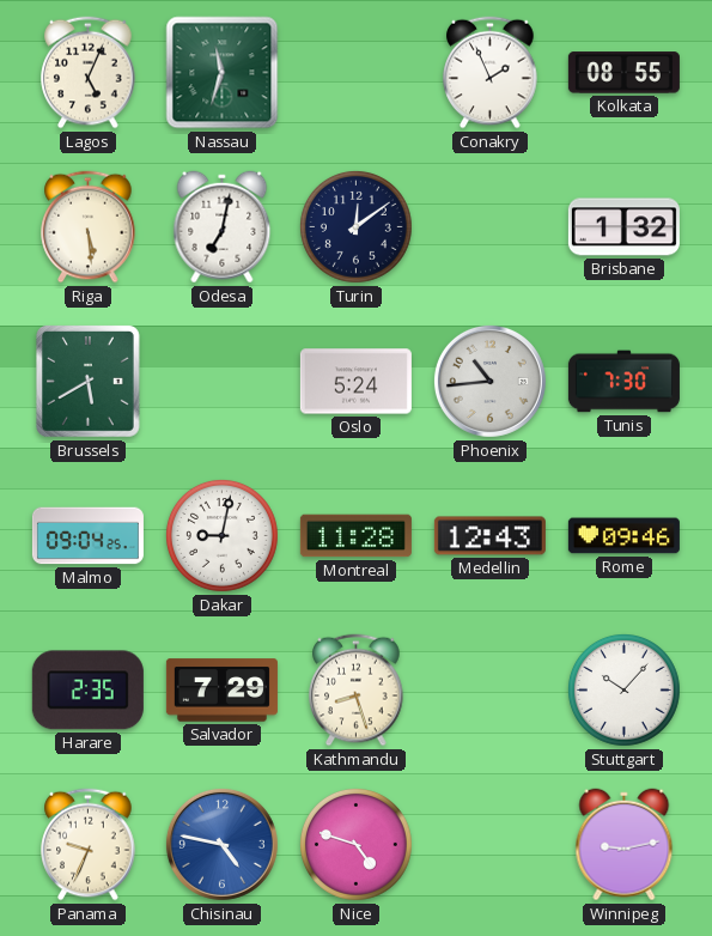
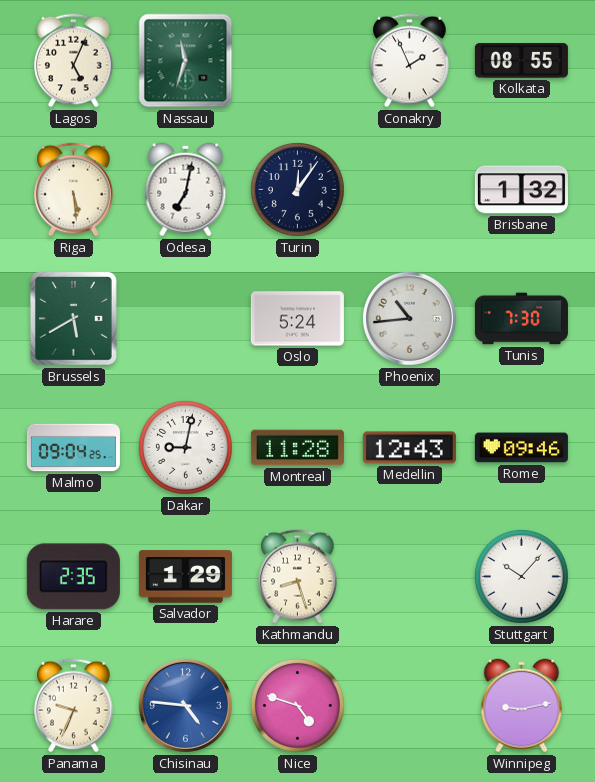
Turin: 12:09 -> 12:06 (297, 189)
Salvador: 7:29 -> 1:29 (185, 577)
Chisinau: 4:47 -> 4:46 (185, 705)
